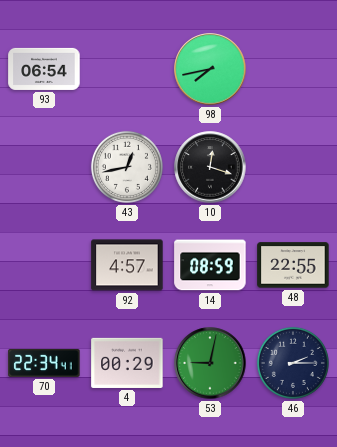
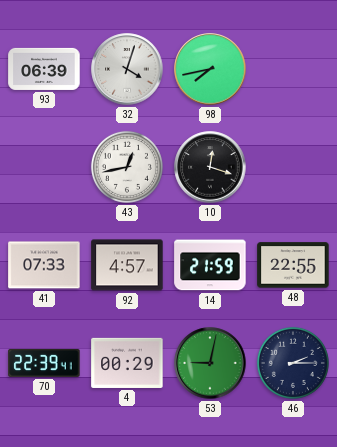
93: 06:54 -> 06:39 (44, 69)
32: none -> 4:03 (127, 69)
41: none -> 07:33 (44, 265)
14: 08:59 -> 21:59 (210, 265)
70: 22:34 -> 22:39 (44, 363)
